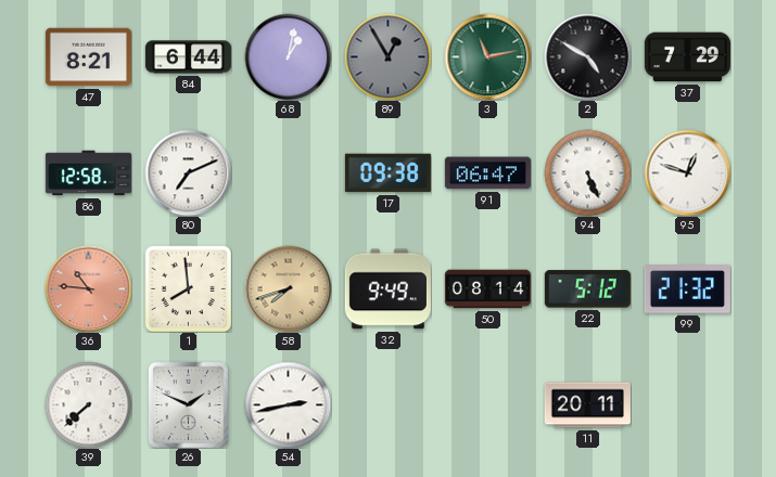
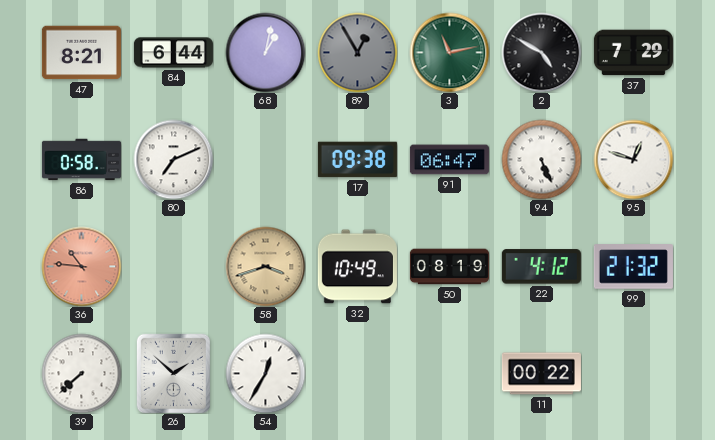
86: 12:58 -> 0:58 (81, 160)
1: 7:59 -> none (188, 288)
58: 7:42 -> 3:42 (265, 266)
32: 9:49 -> 10:49 (357, 267)
50: 08:14 -> 08:19 (449, 267)
22: 5:12 -> 4:12 (541, 267)
26: 1:49 -> 1:52 (173, 373)
54: 2:43 -> 12:35 (265, 373)
11: 20:11 -> 00:22 (541, 374)
